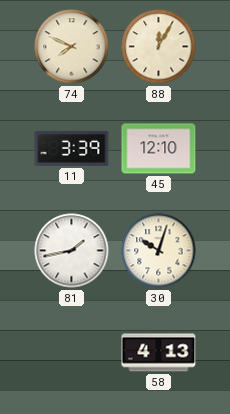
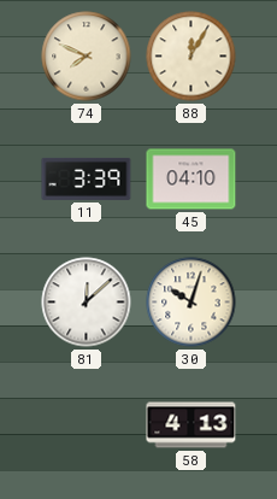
45: 12:10 -> 04:10 (191, 180)
81: 1:43 -> 12:08 (87, 303)
